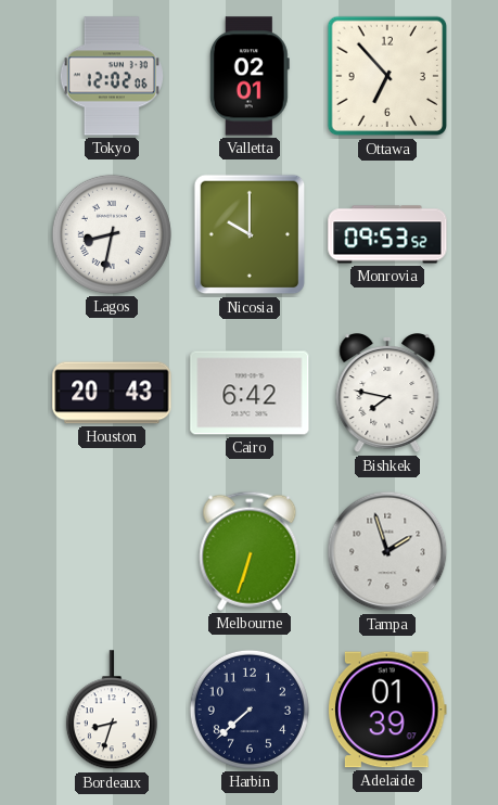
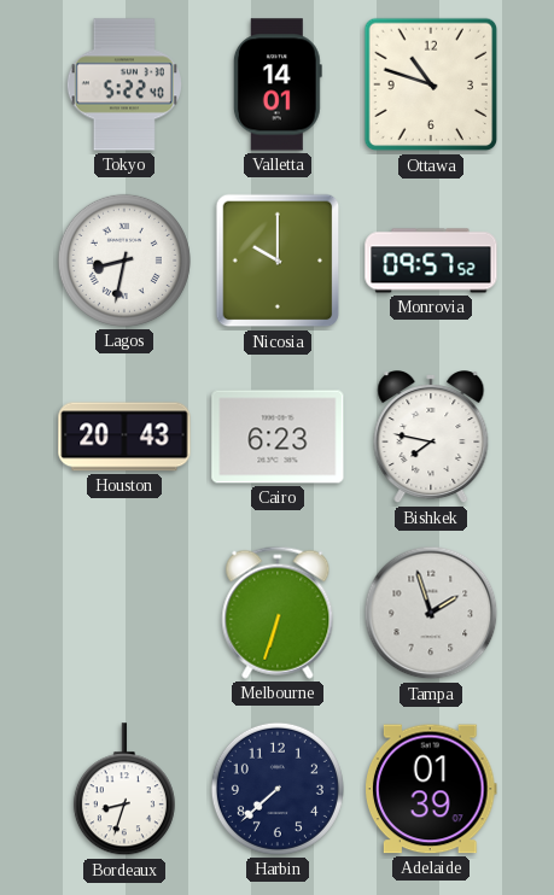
Tokyo: 12:02 -> 5:22 (124, 84)
Valletta: 02:01 -> 14:01 (278, 84)
Ottawa: 6:53 -> 10:48 (431, 84)
Monrovia: 09:53 -> 09:57 (431, 261)
Cairo: 6:42 -> 6:23 (278, 437)
